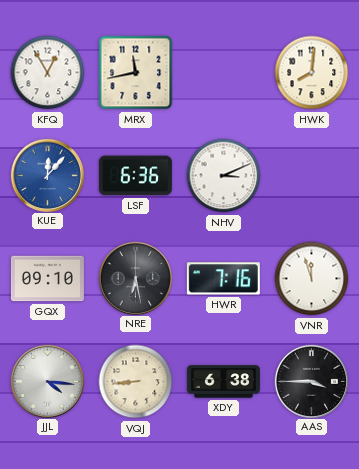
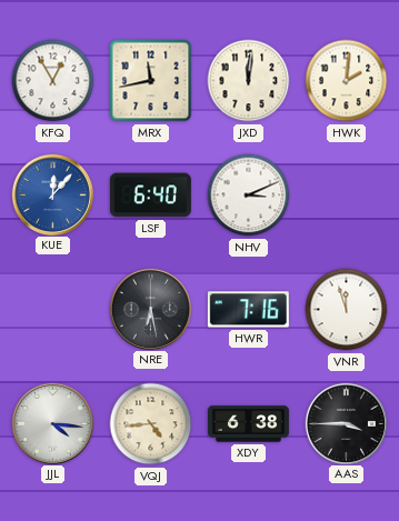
JXD: none -> 12:01 (249, 81)
HWK: 8:01 -> 2:01 (347, 81)
LSF: 6:36 -> 6:40 (150, 196)
GQX: 09:10 -> none (47, 279)
VQJ: 8:44 -> 4:44 (151, 424)
